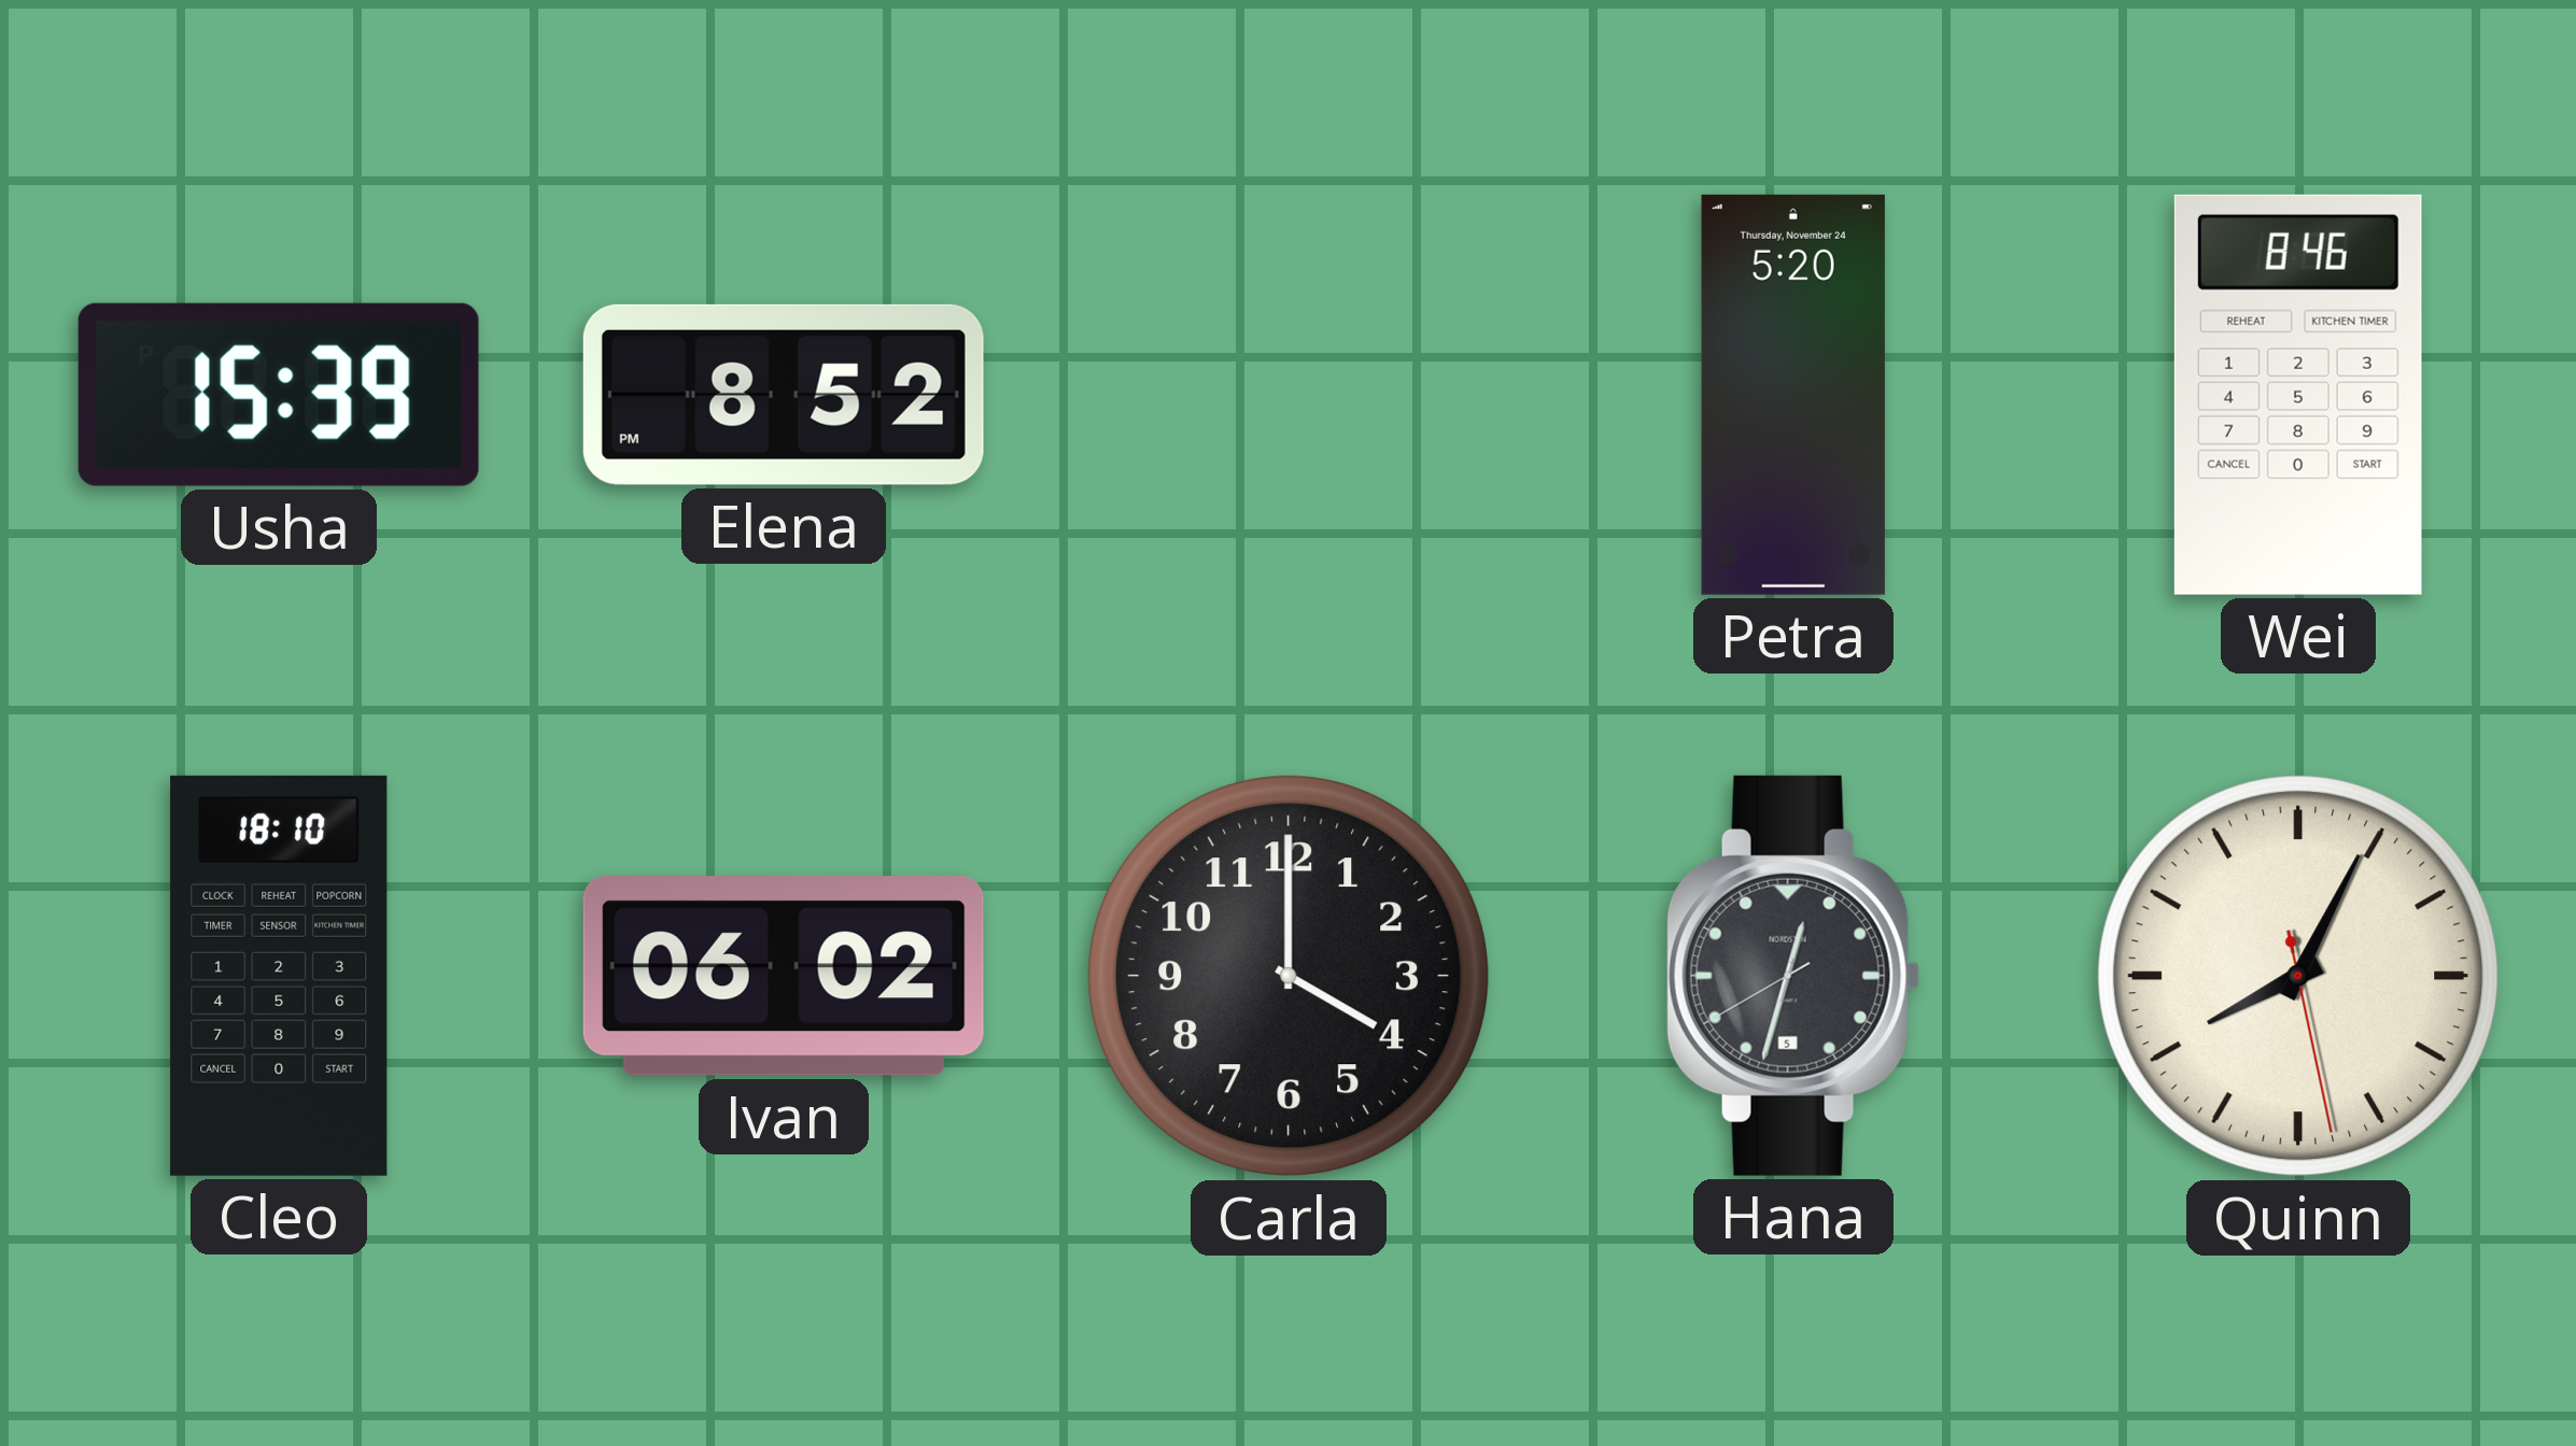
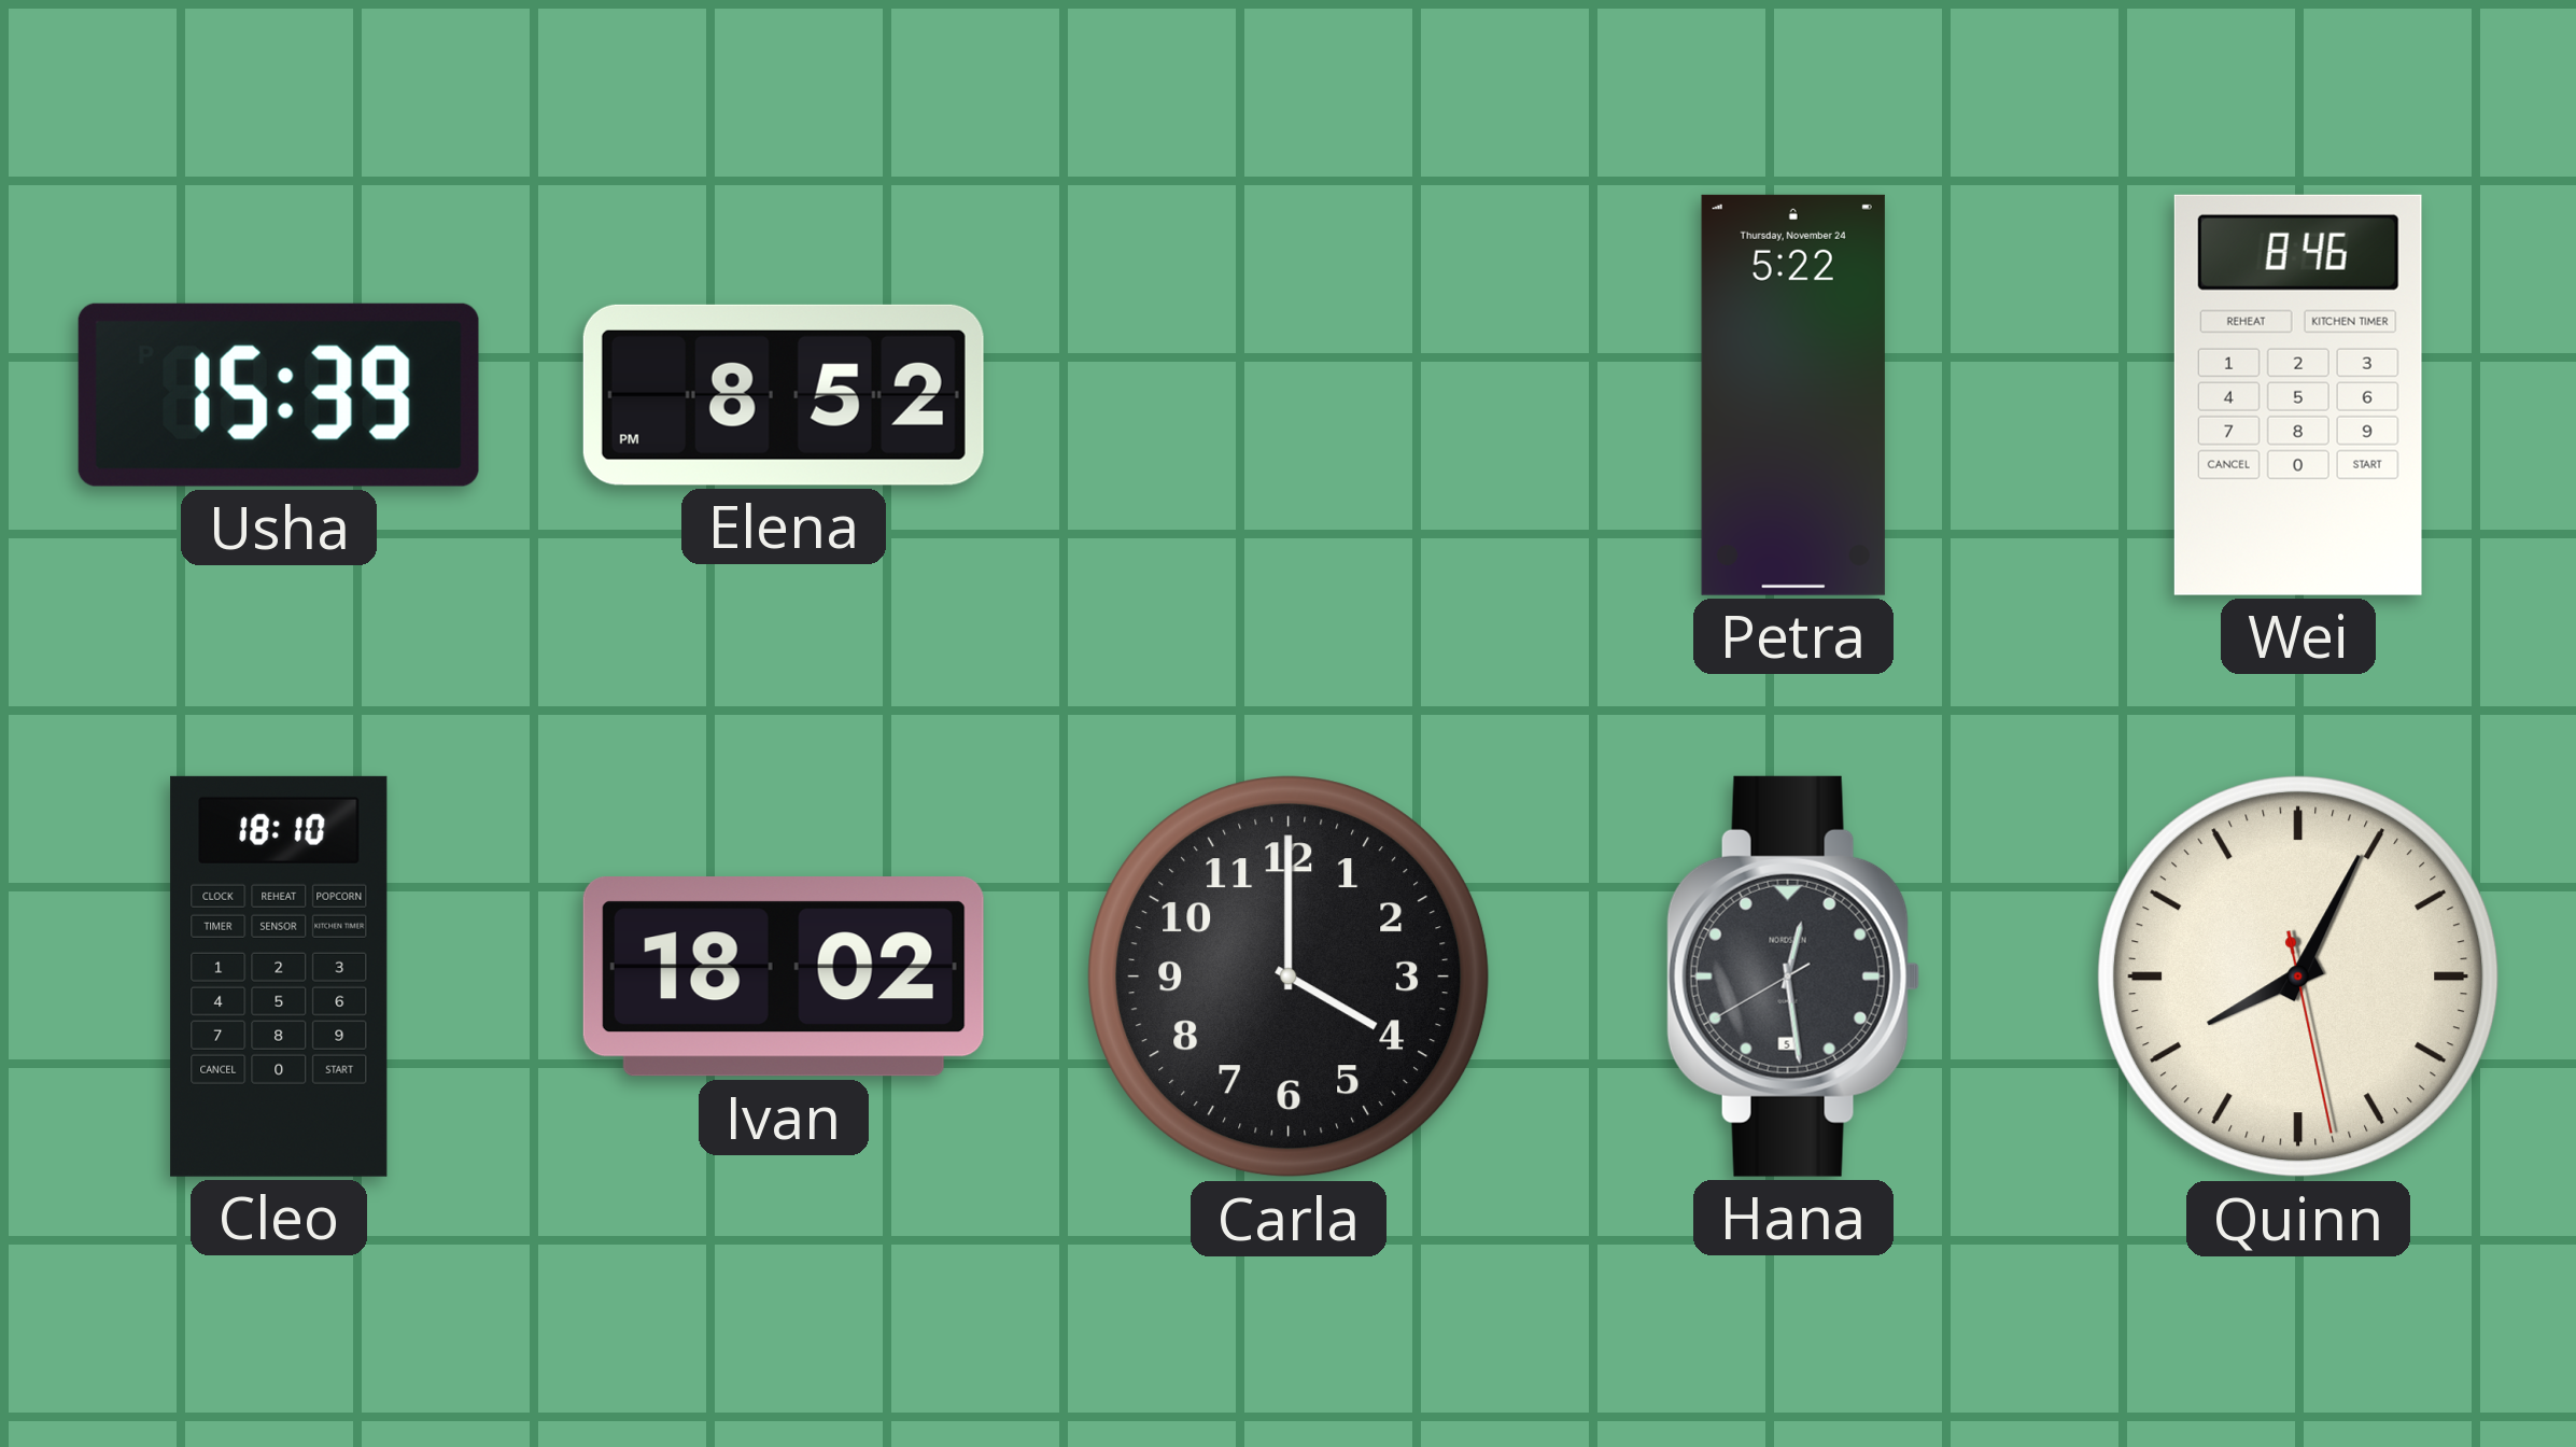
Petra: 5:20 -> 5:22 (1793, 395)
Ivan: 06:02 -> 18:02 (784, 977)
Hana: 12:32 -> 12:28 (1793, 977)
